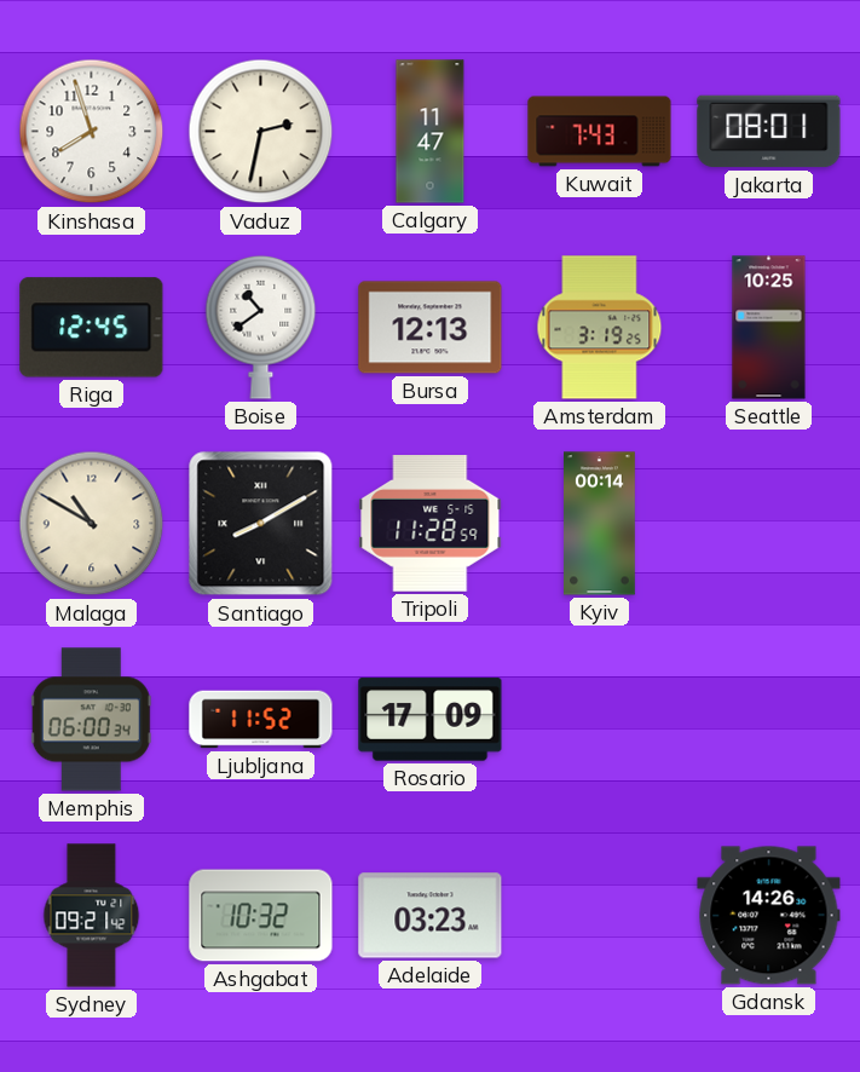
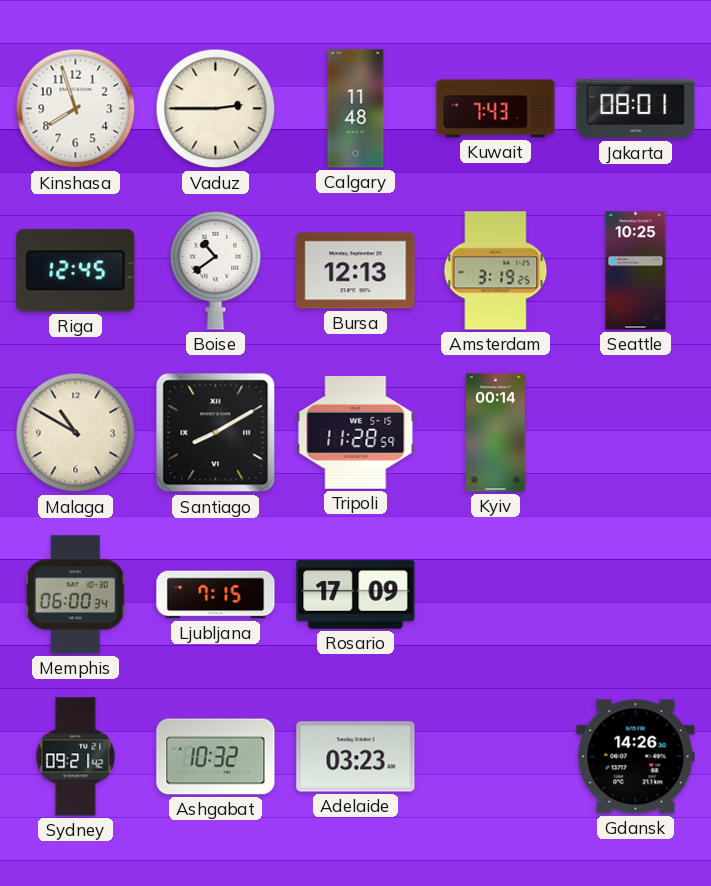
Vaduz: 2:32 -> 2:45 (216, 109)
Calgary: 11:47 -> 11:48 (356, 109)
Ljubljana: 11:52 -> 7:15 (216, 595)
